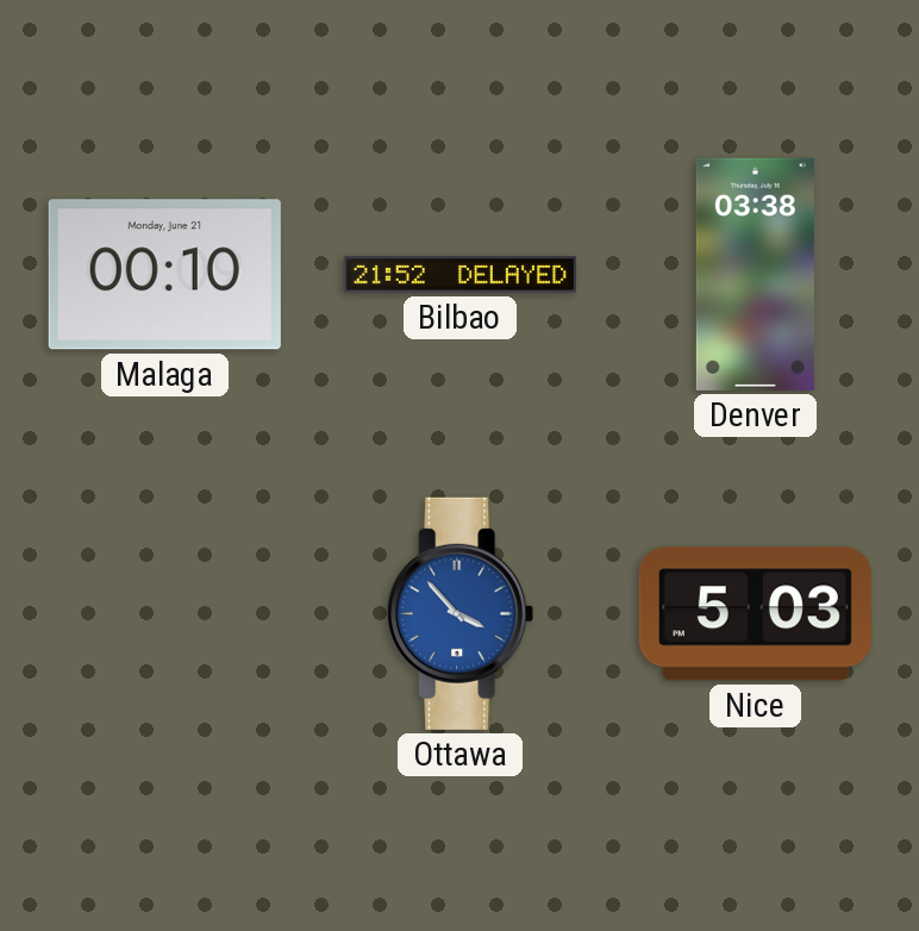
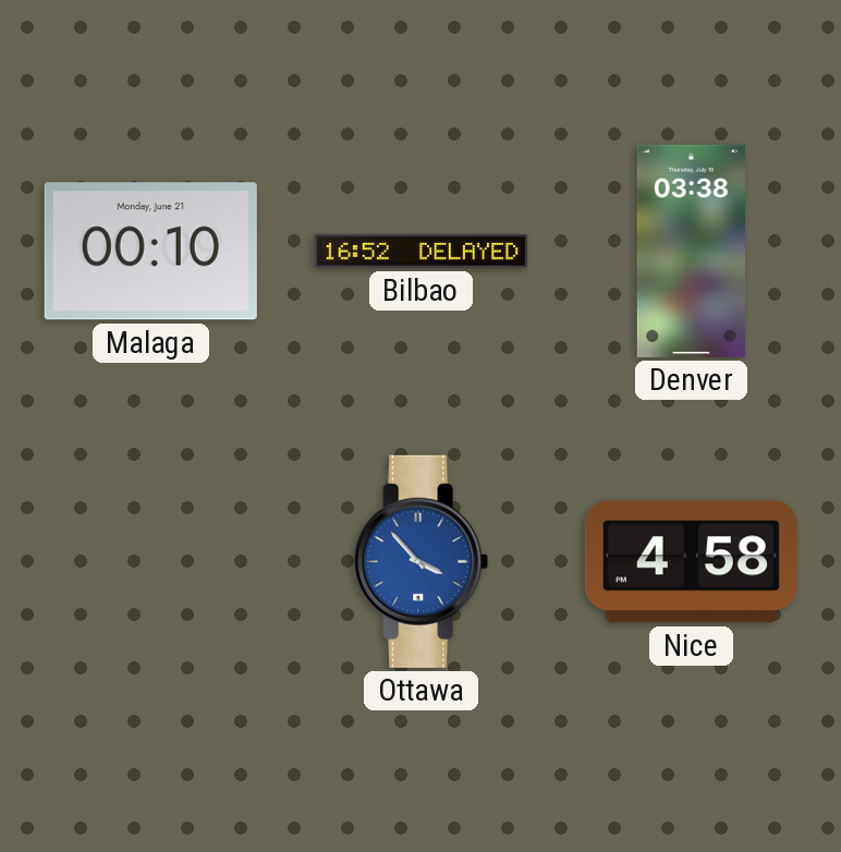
Bilbao: 21:52 -> 16:52 (421, 252)
Nice: 5:03 -> 4:58 (691, 562)
